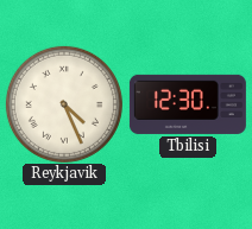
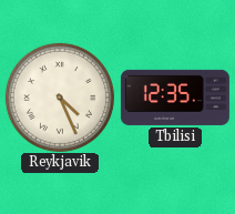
Tbilisi: 12:30 -> 12:35 (175, 98)
